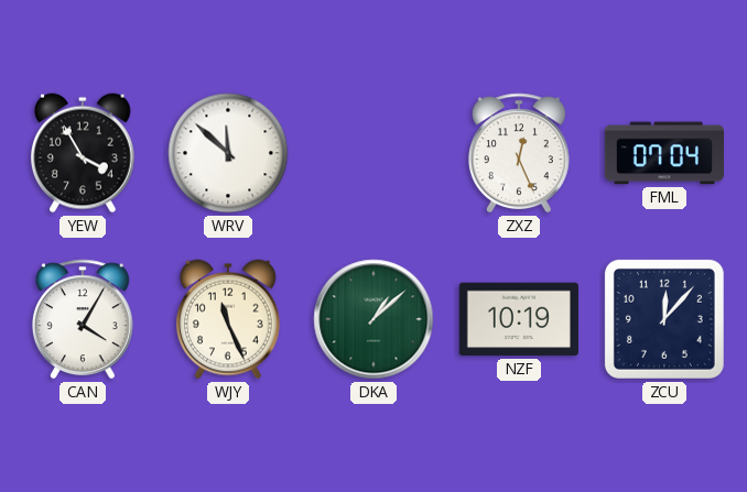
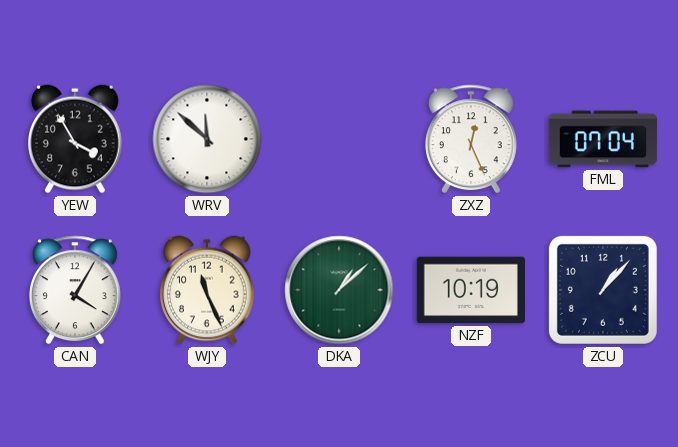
ZCU: 12:07 -> 1:07 (603, 290)
